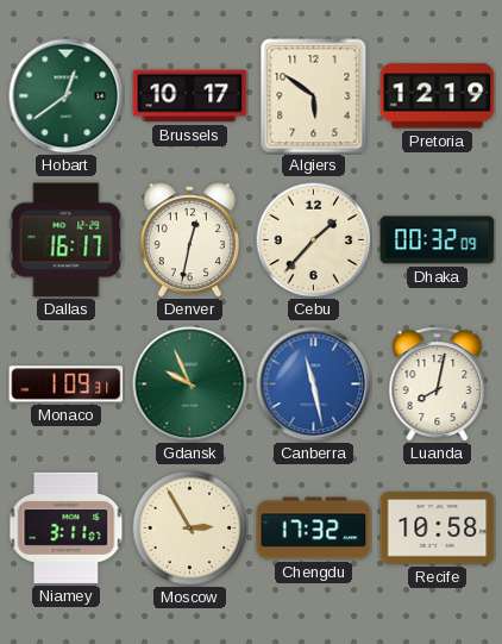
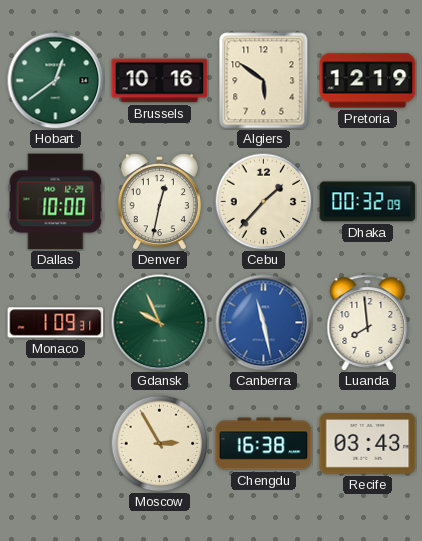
Brussels: 10:17 -> 10:16 (160, 81)
Dallas: 16:17 -> 10:00 (56, 202)
Luanda: 8:02 -> 7:59 (368, 323)
Niamey: 3:11 -> none (67, 527)
Chengdu: 17:32 -> 16:38 (264, 444)
Recife: 10:58 -> 03:43 (368, 444)
